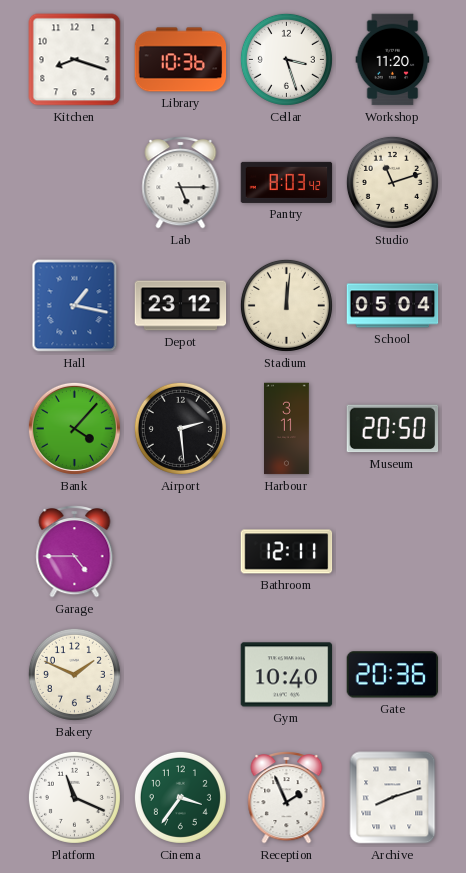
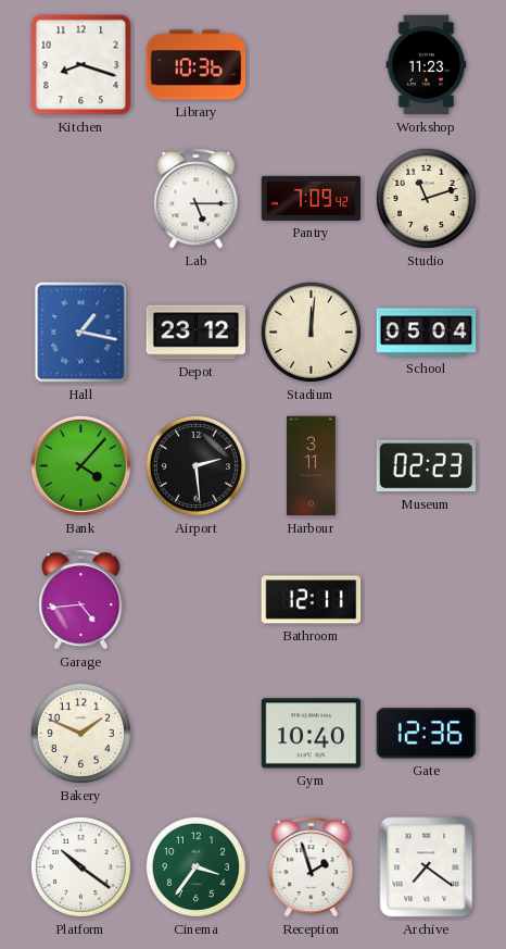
Cellar: 3:27 -> none (286, 59)
Workshop: 11:20 -> 11:23 (427, 65)
Pantry: 8:03 -> 7:09 (312, 198)
Museum: 20:50 -> 02:23 (427, 466)
Garage: 4:45 -> 4:44 (81, 600)
Gate: 20:36 -> 12:36 (427, 734)
Platform: 11:19 -> 10:21 (80, 866)
Reception: 1:56 -> 1:57 (312, 867)
Archive: 8:12 -> 7:21 (427, 867)
